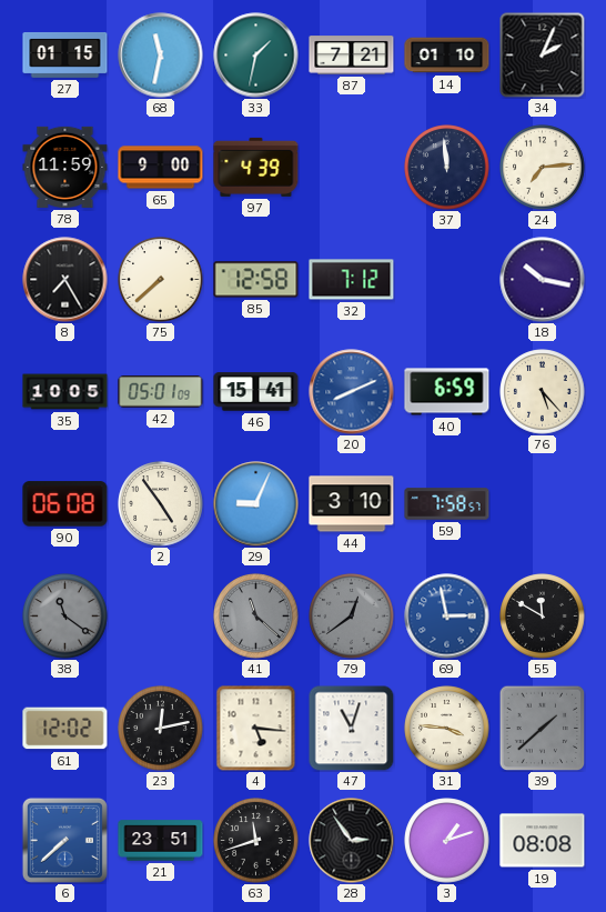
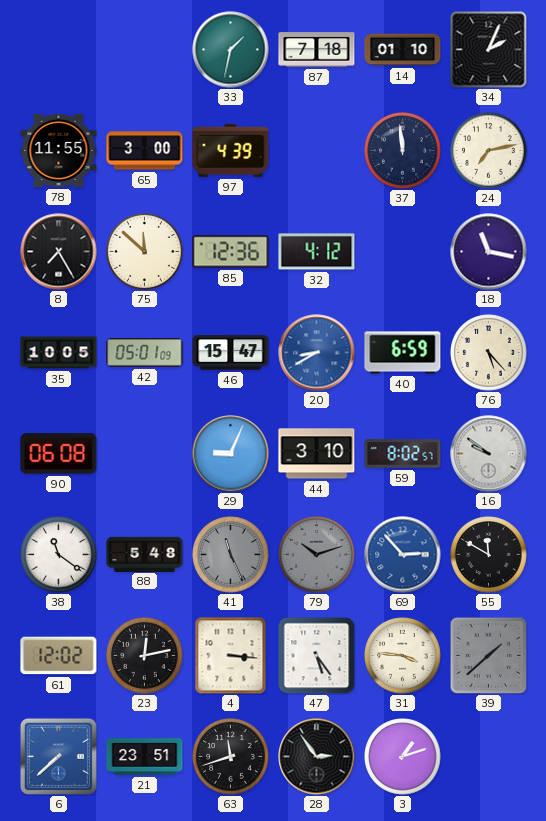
27: 01:15 -> none (65, 54)
68: 11:32 -> none (161, 56)
87: 7:21 -> 7:18 (317, 50)
78: 11:59 -> 11:55 (59, 150)
65: 9:00 -> 3:00 (145, 151)
24: 7:14 -> 7:13 (489, 151)
75: 7:38 -> 11:52 (145, 252)
85: 12:58 -> 12:36 (231, 252)
32: 7:12 -> 4:12 (317, 252)
18: 10:17 -> 11:17 (489, 252)
46: 15:41 -> 15:47 (231, 353)
20: 8:11 -> 8:40 (317, 353)
2: 4:54 -> none (161, 504)
59: 7:58 -> 8:02 (403, 454)
16: none -> 9:51 (489, 454)
38 dial: grey -> white (59, 555)
88: none -> 5:48 (145, 554)
41: 11:22 -> 11:26 (231, 555)
79: 12:39 -> 10:12 (317, 555)
69: 2:58 -> 2:53 (403, 555)
4: 5:16 -> 3:16 (231, 655)
47: 11:03 -> 5:24 (316, 655)
19: 08:08 -> none (543, 841)
